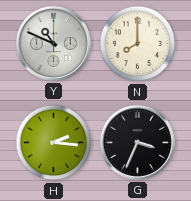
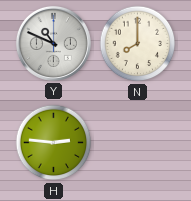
H: 2:16 -> 2:46 (54, 143)
G: 3:34 -> none (137, 142)
